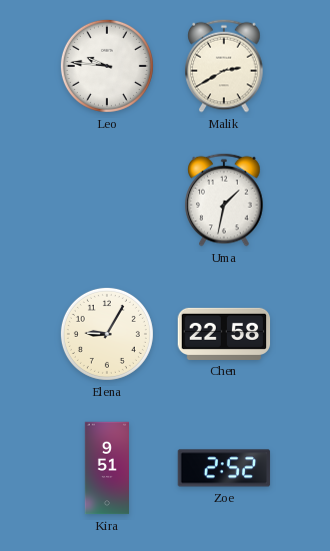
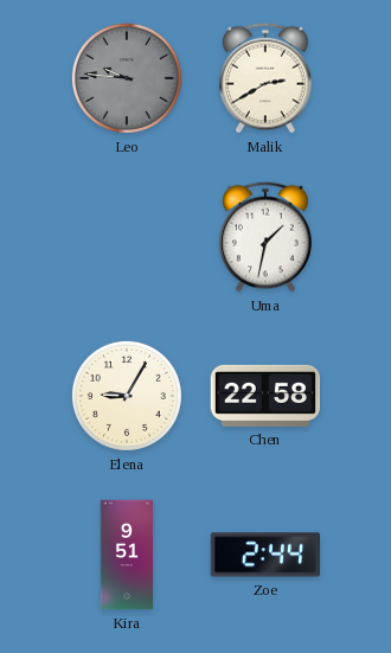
Leo dial: white -> grey (127, 78)
Zoe: 2:52 -> 2:44 (265, 555)
